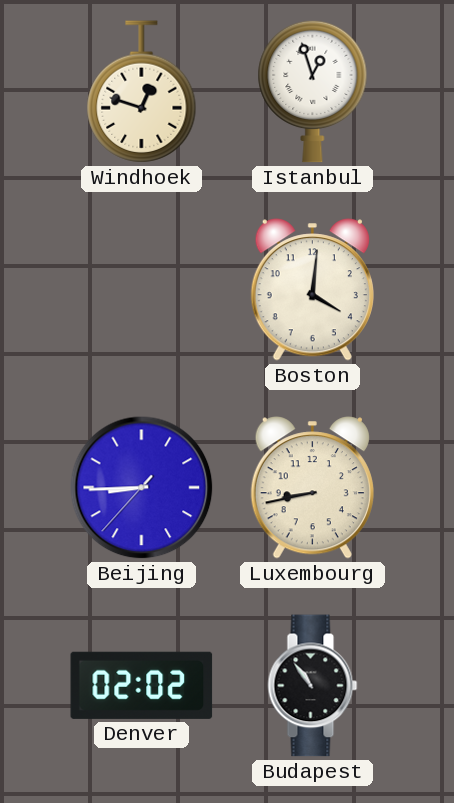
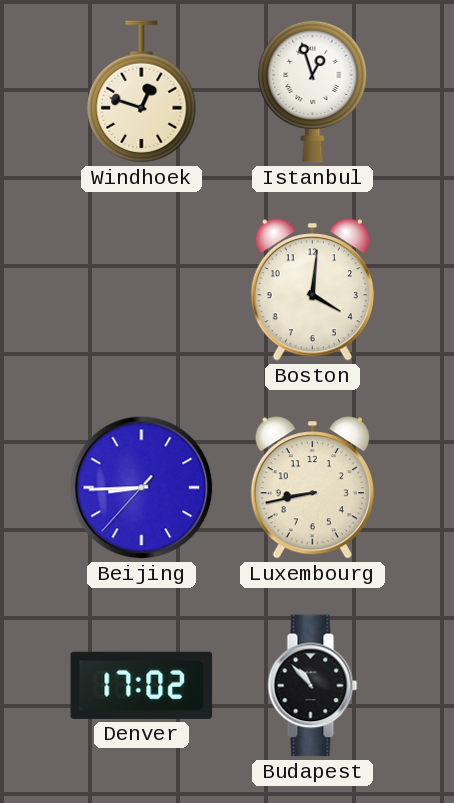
Denver: 02:02 -> 17:02 (142, 685)
Budapest: 10:54 -> 10:53 (313, 686)
